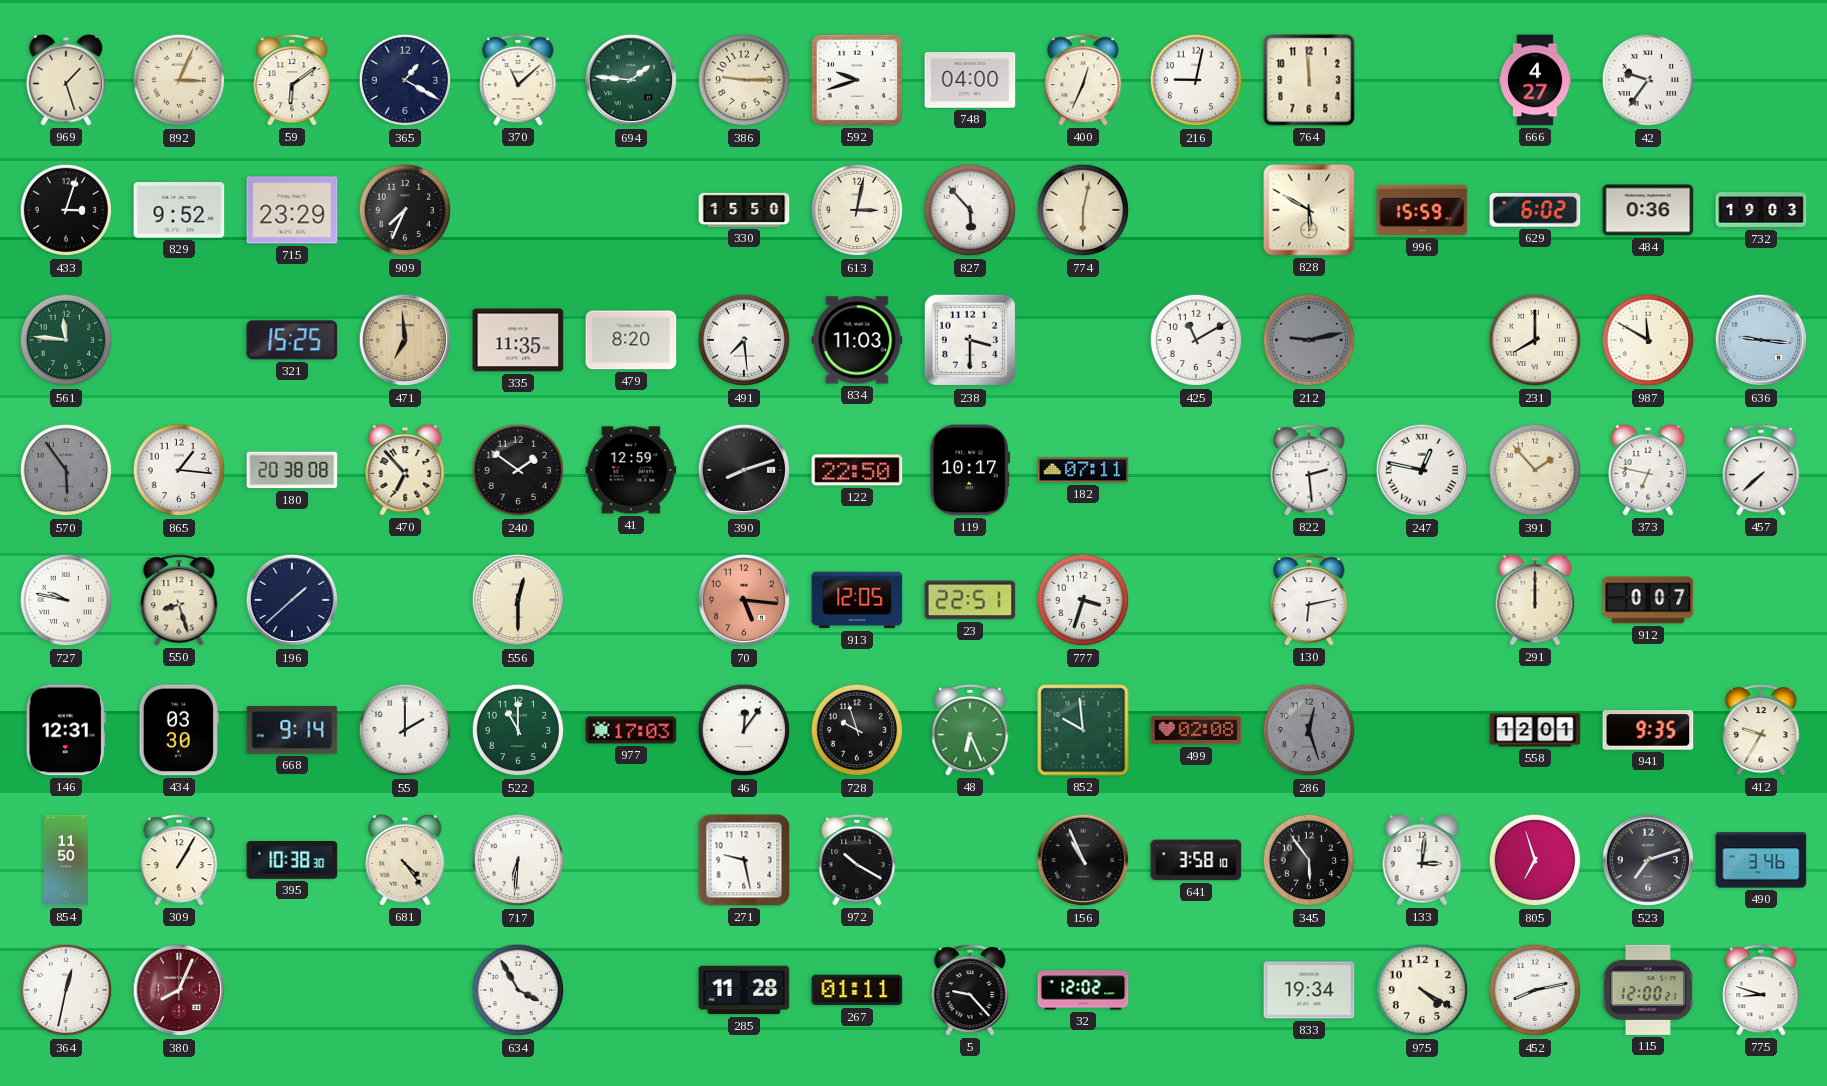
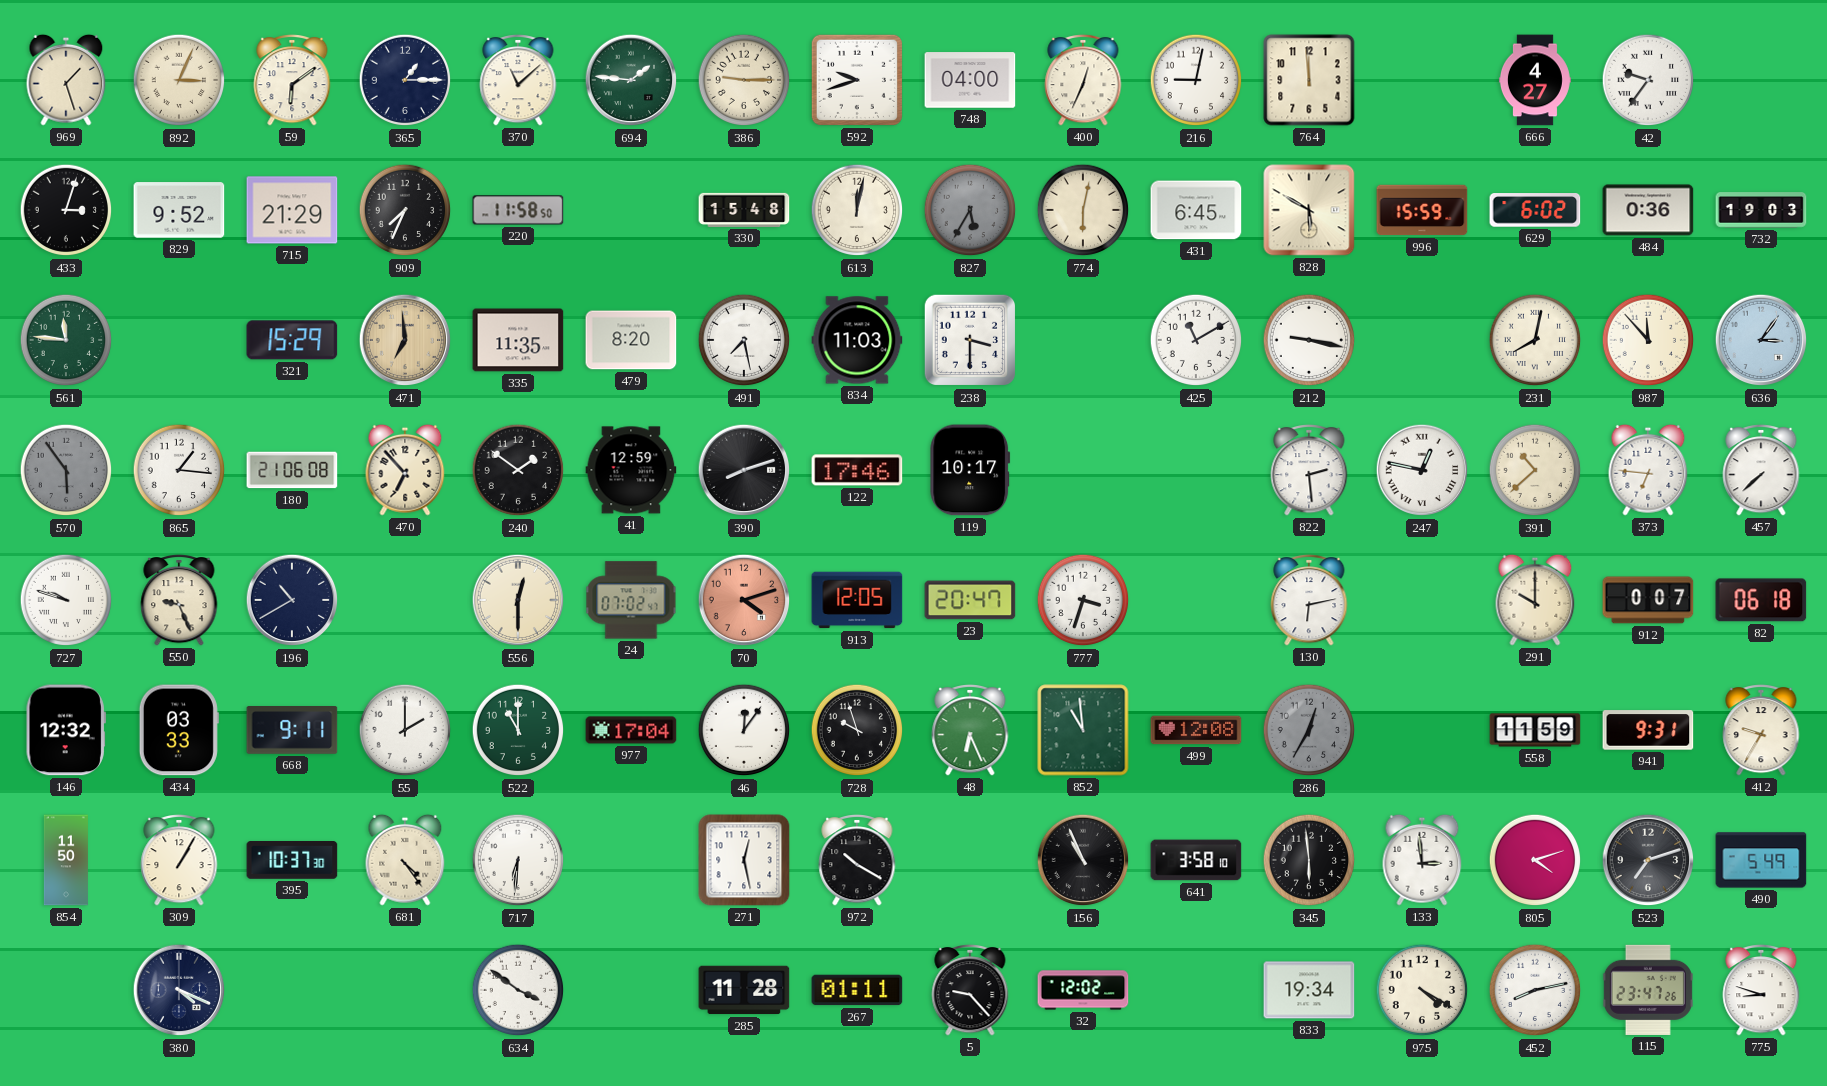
365: 1:20 -> 1:15 (405, 80)
715: 23:29 -> 21:29 (292, 210)
220: none -> 11:58 (518, 210)
330: 15:50 -> 15:48 (744, 210)
613: 3:02 -> 12:02 (857, 210)
827: 5:53 -> 5:35 (970, 210)
827 dial: white -> grey (970, 210)
431: none -> 6:45 (1196, 210)
321: 15:25 -> 15:29 (292, 340)
491: 7:29 -> 7:28 (744, 340)
212: 9:13 -> 9:17 (1309, 340)
212 dial: grey -> white (1309, 340)
231: 8:00 -> 8:02 (1535, 340)
987: 11:50 -> 11:53 (1648, 340)
636: 9:16 -> 3:06 (1761, 340)
180: 20:38 -> 21:06 (292, 470)
122: 22:50 -> 17:46 (857, 470)
182: 07:11 -> none (1083, 470)
391: 1:53 -> 10:38 (1535, 470)
373: 6:47 -> 6:46 (1648, 470)
727: 9:47 -> 9:48 (66, 600)
550: 8:27 -> 9:26 (179, 600)
196: 1:38 -> 10:40 (292, 600)
24: none -> 07:02 (631, 600)
70: 5:16 -> 4:12 (744, 600)
23: 22:51 -> 20:47 (970, 600)
291: 12:00 -> 10:00 (1535, 600)
82: none -> 06:18 (1761, 600)
146: 12:31 -> 12:32 (66, 730)
434: 03:30 -> 03:33 (179, 730)
668: 9:14 -> 9:11 (292, 731)
977: 17:03 -> 17:04 (631, 730)
852: 9:59 -> 10:59 (1083, 730)
499: 02:08 -> 12:08 (1196, 730)
286: 12:27 -> 12:35 (1309, 730)
558: 12:01 -> 11:59 (1535, 730)
941: 9:35 -> 9:31 (1648, 730)
395: 10:38 -> 10:37 (292, 861)
271: 9:28 -> 12:28 (744, 860)
345: 5:54 -> 5:59 (1309, 860)
133: 3:01 -> 2:59 (1422, 860)
805: 6:57 -> 4:12 (1535, 860)
490: 3:46 -> 5:49 (1761, 860)
364: 12:32 -> none (66, 990)
380: 8:04 -> 4:19 (179, 990)
380 dial: burgundy -> navy (179, 990)
634: 3:55 -> 3:51 (518, 990)
115: 12:00 -> 23:47 (1648, 990)
